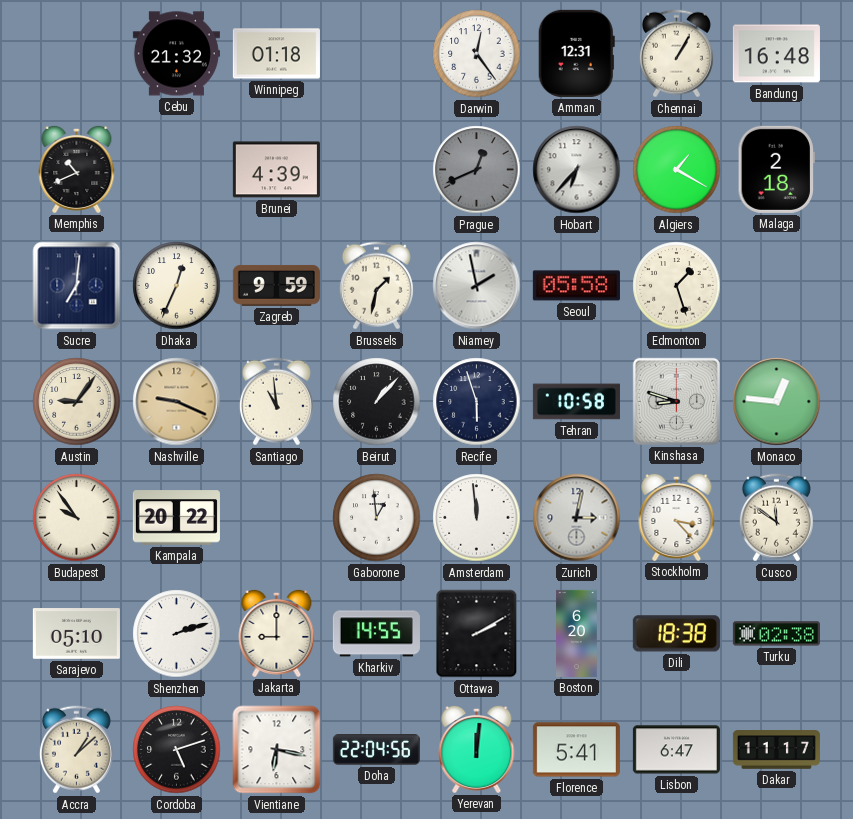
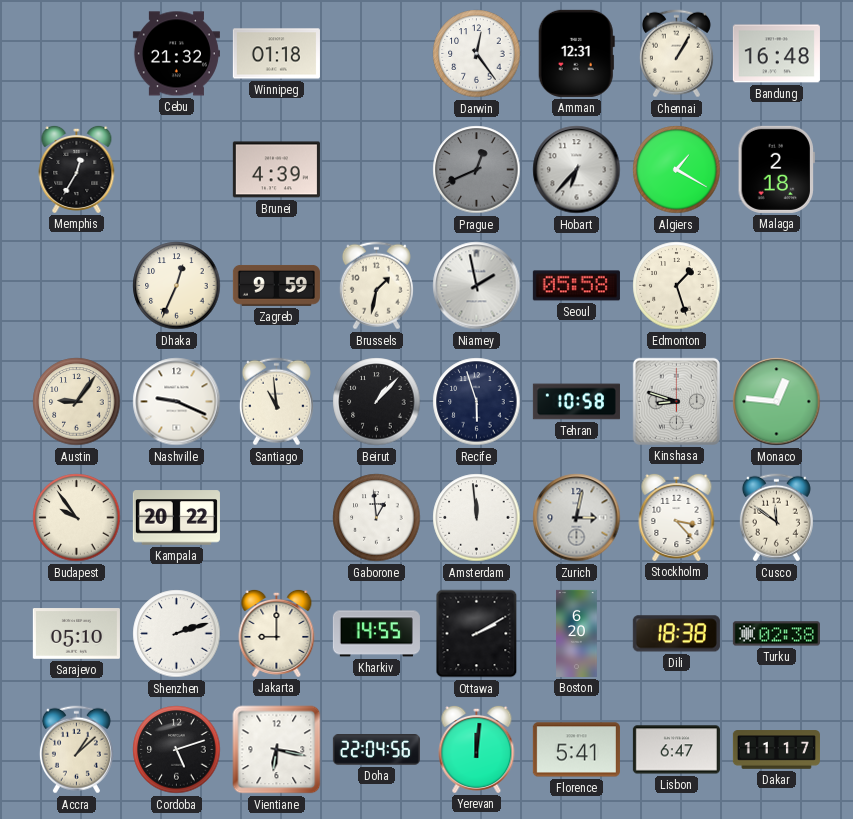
Memphis: 10:41 -> 12:35 (77, 169)
Sucre: 7:01 -> none (77, 286)
Nashville dial: champagne -> white (177, 402)
